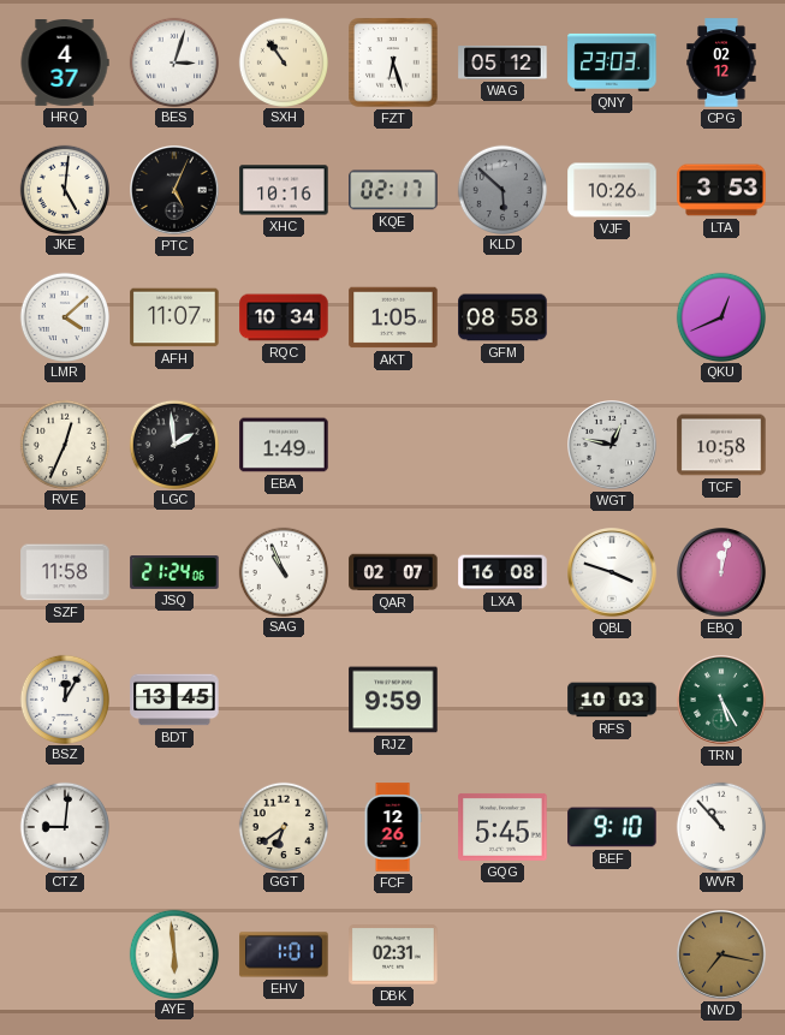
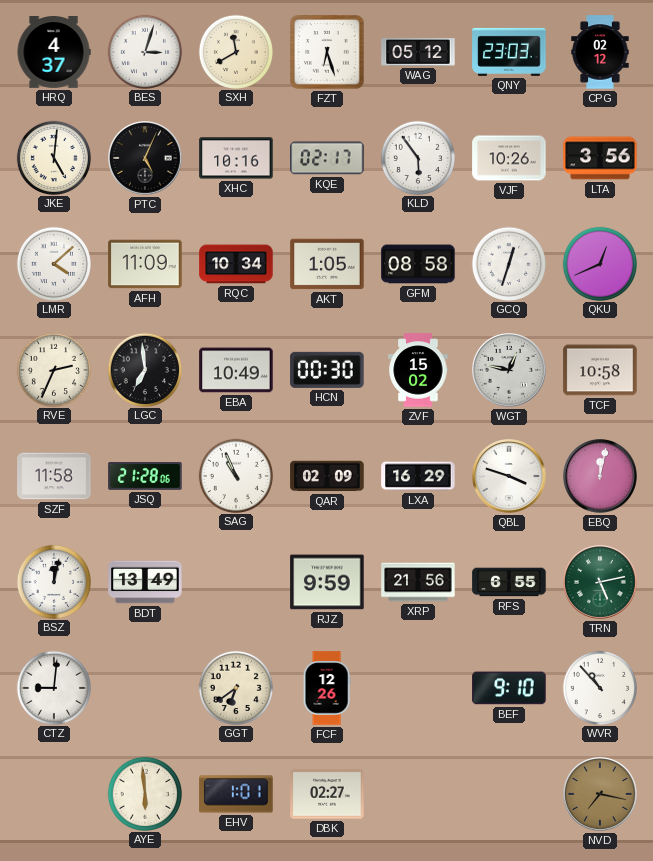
SXH: 10:54 -> 11:40 (235, 51)
KLD: 5:52 -> 5:54 (417, 157)
KLD dial: grey -> white (417, 157)
LTA: 3:53 -> 3:56 (600, 158)
AFH: 11:07 -> 11:09 (145, 264)
GCQ: none -> 12:33 (508, 263)
RVE: 12:34 -> 2:34 (53, 369)
LGC: 1:59 -> 6:59 (144, 369)
EBA: 1:49 -> 10:49 (236, 370)
HCN: none -> 00:30 (327, 370)
ZVF: none -> 15:02 (418, 370)
JSQ: 21:24 -> 21:28 (145, 476)
QAR: 02:07 -> 02:09 (327, 476)
LXA: 16:08 -> 16:29 (418, 476)
BSZ: 12:05 -> 12:02 (53, 581)
BDT: 13:45 -> 13:49 (145, 582)
XRP: none -> 21:56 (418, 582)
RFS: 10:03 -> 6:55 (509, 582)
TRN: 5:25 -> 5:13 (601, 583)
GQG: 5:45 -> none (502, 827)
DBK: 02:31 -> 02:27 (327, 794)
